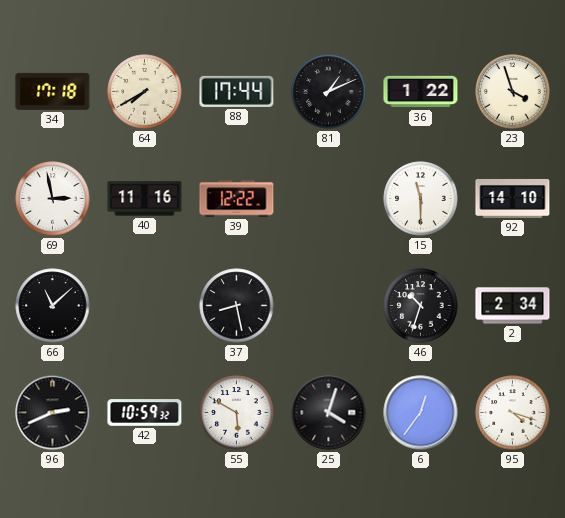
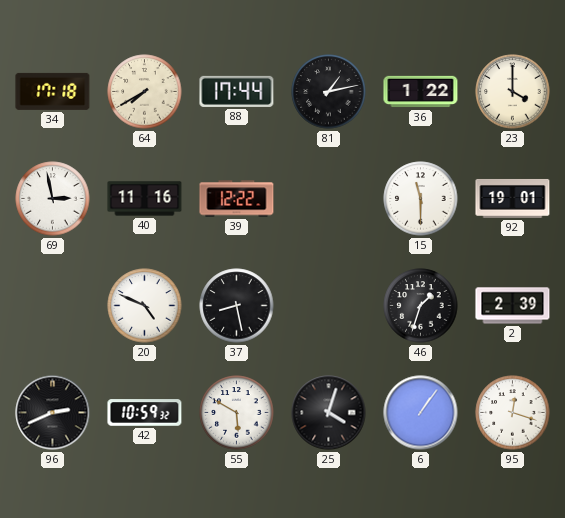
81: 1:11 -> 1:13 (329, 92)
23: 3:57 -> 4:00 (513, 92)
92: 14:10 -> 19:01 (513, 198)
66: 11:08 -> none (53, 306)
20: none -> 4:49 (145, 306)
46: 10:33 -> 1:33 (421, 306)
2: 2:34 -> 2:39 (513, 306)
6: 12:36 -> 1:06 (421, 413)
95: 4:18 -> 12:18 (513, 413)
